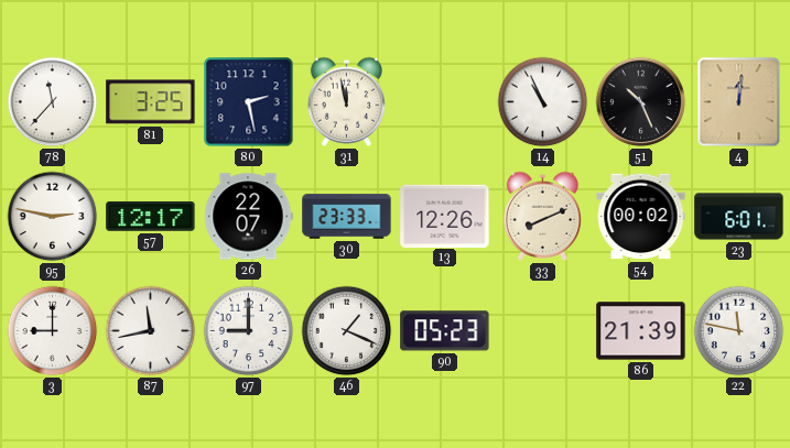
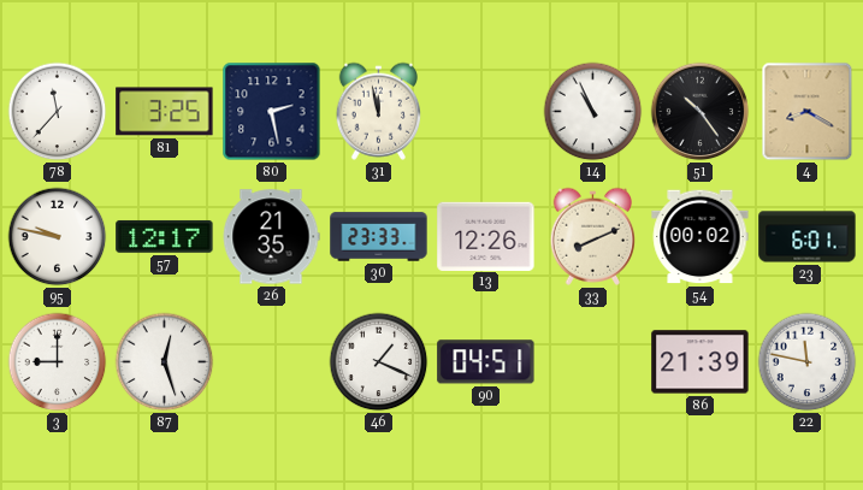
51: 10:26 -> 10:24 (701, 112)
4: 12:01 -> 8:20 (808, 112)
95: 2:47 -> 9:47 (58, 237)
26: 22:07 -> 21:35 (271, 237)
87: 11:43 -> 12:27 (165, 362)
97: 9:00 -> none (249, 331)
90: 05:23 -> 04:51 (486, 362)
